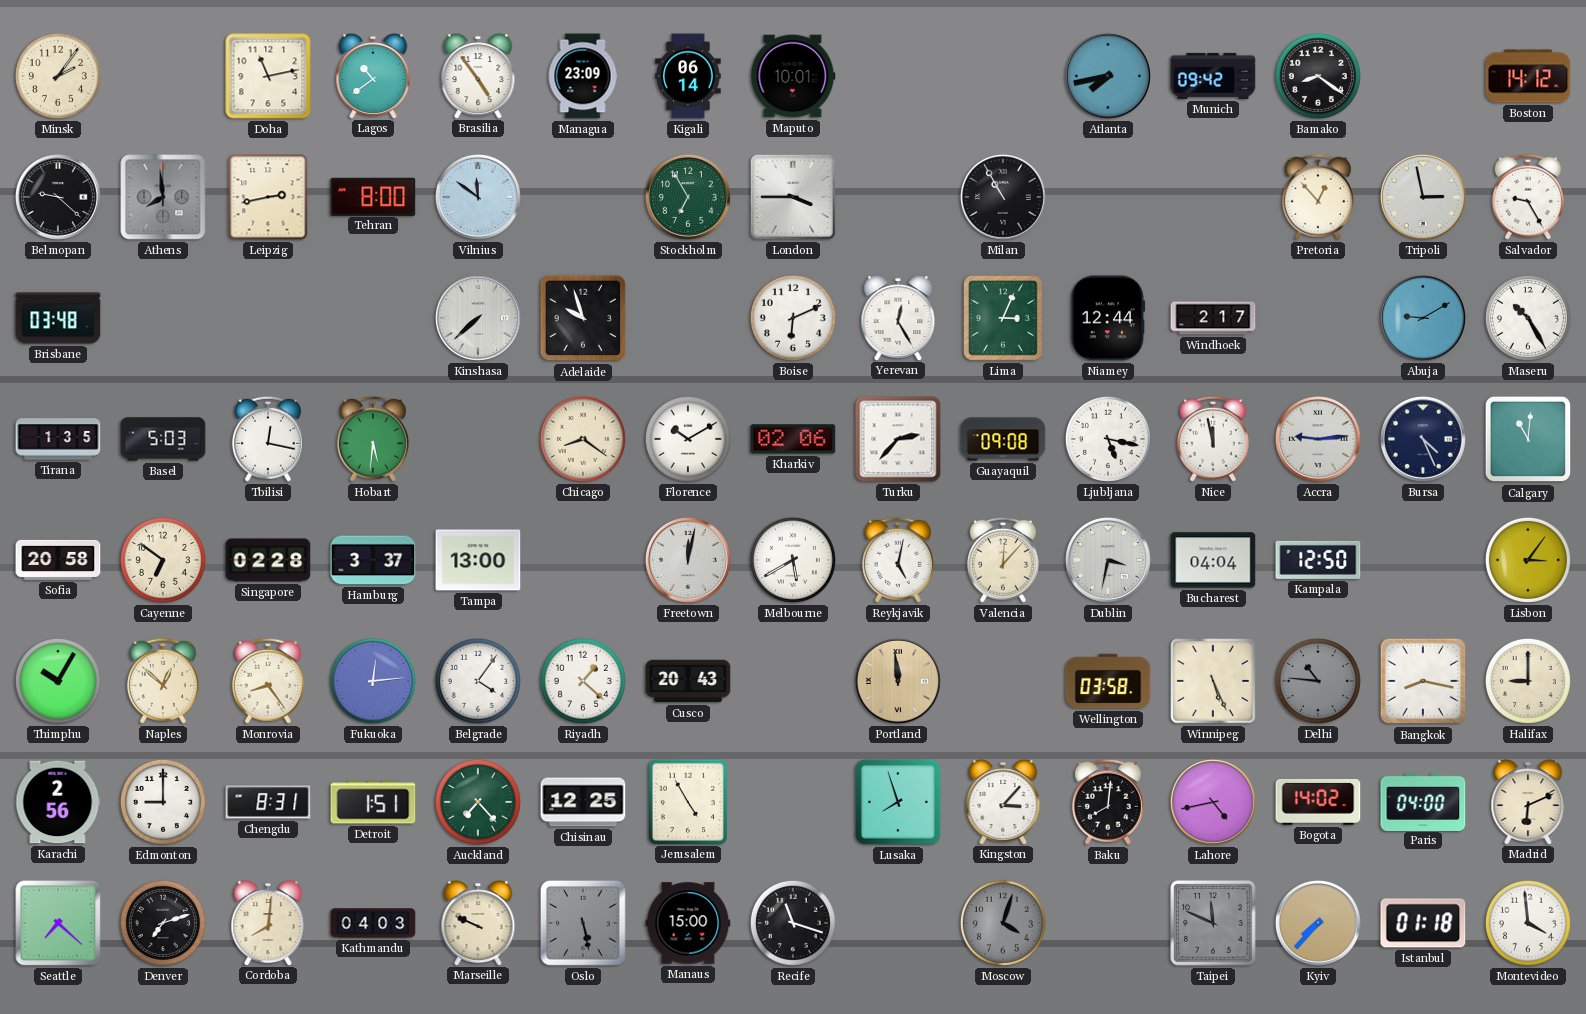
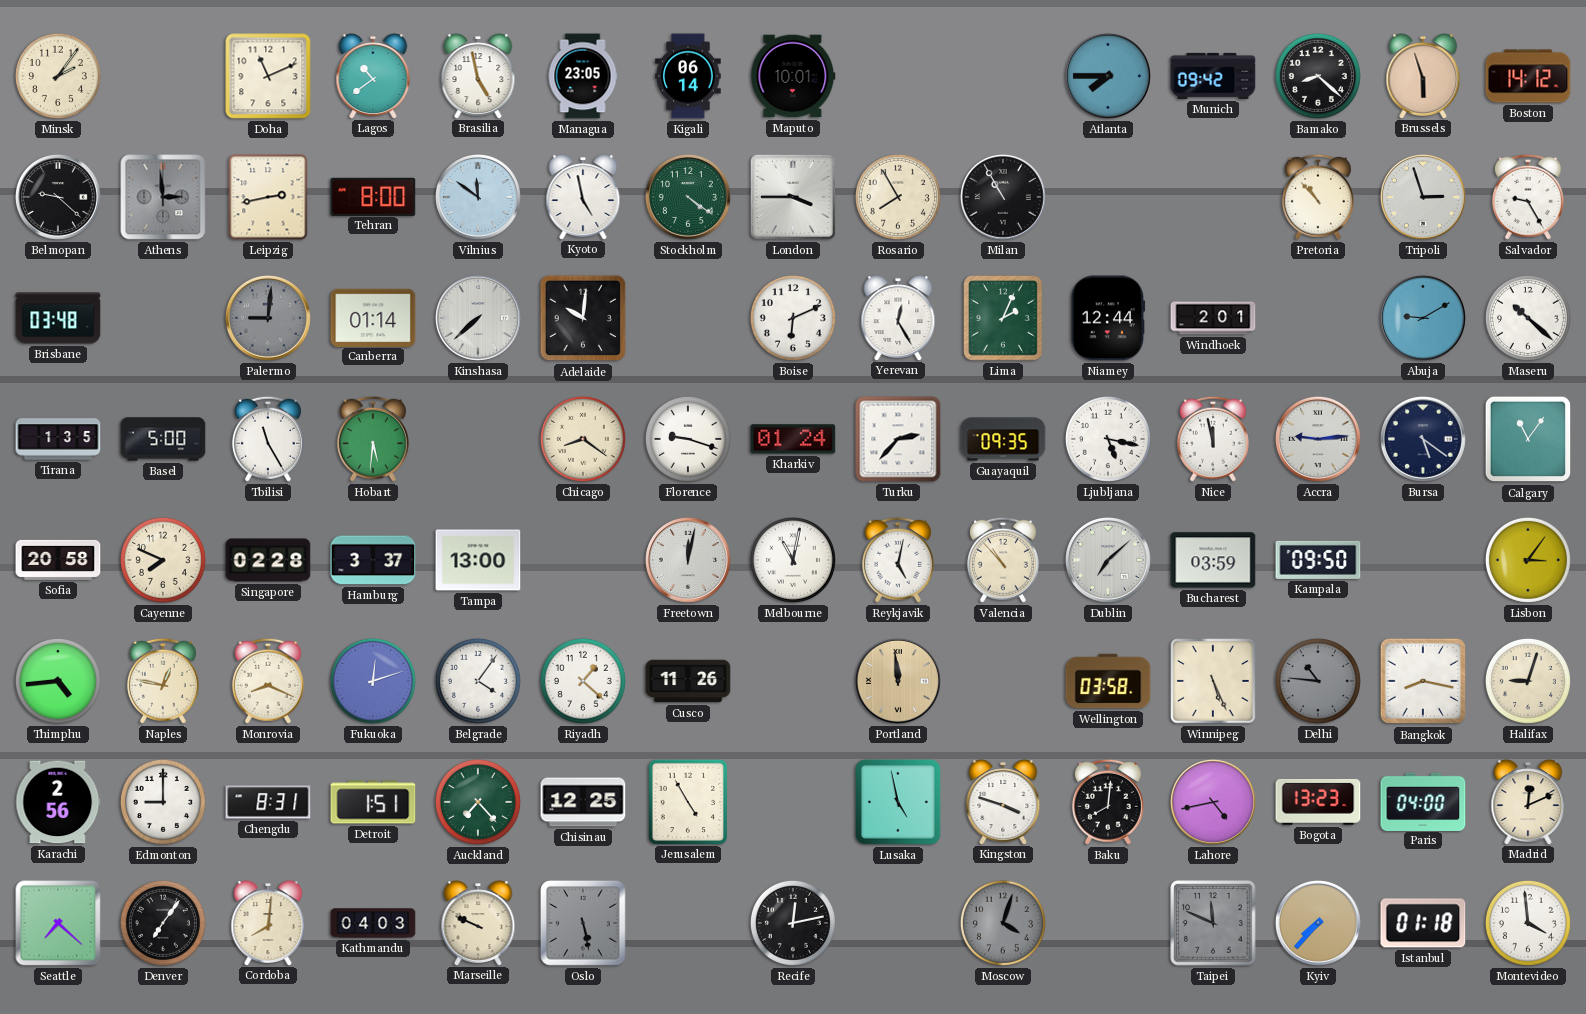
Doha: 11:13 -> 11:11 (268, 76)
Brasilia: 4:54 -> 4:58 (478, 76)
Managua: 23:09 -> 23:05 (583, 76)
Atlanta: 7:43 -> 7:45 (1108, 76)
Bamako: 8:21 -> 8:22 (1318, 76)
Brussels: none -> 5:57 (1423, 76)
Athens: 7:59 -> 2:59 (163, 197)
Kyoto: none -> 4:58 (583, 197)
Stockholm: 6:55 -> 4:21 (688, 197)
Rosario: none -> 7:55 (898, 197)
Pretoria: 12:53 -> 10:53 (1318, 197)
Tripoli: 2:58 -> 2:57 (1423, 197)
Palermo: none -> 9:01 (268, 318)
Canberra: none -> 01:14 (373, 317)
Adelaide: 9:57 -> 10:01 (583, 318)
Lima: 3:04 -> 2:04 (1004, 319)
Windhoek: 2:17 -> 2:01 (1213, 318)
Maseru: 10:25 -> 10:22 (1528, 318)
Basel: 5:03 -> 5:00 (163, 439)
Tbilisi: 12:17 -> 11:25 (268, 439)
Florence: 10:10 -> 9:18 (688, 439)
Kharkiv: 02:06 -> 01:24 (793, 439)
Guayaquil: 09:08 -> 09:35 (1003, 439)
Bursa: 4:26 -> 5:21 (1423, 439)
Calgary: 11:01 -> 11:06 (1528, 439)
Cayenne: 6:51 -> 7:49 (163, 560)
Melbourne: 5:40 -> 11:02 (793, 560)
Valencia: 12:07 -> 10:53 (1003, 560)
Dublin: 3:32 -> 7:08 (1108, 560)
Bucharest: 04:04 -> 03:59 (1213, 560)
Kampala: 12:50 -> 09:50 (1318, 560)
Thimphu: 10:05 -> 4:44 (58, 681)
Naples: 12:52 -> 12:47 (163, 681)
Monrovia: 8:24 -> 8:19 (268, 681)
Fukuoka: 12:14 -> 12:12 (373, 681)
Cusco: 20:43 -> 11:26 (688, 681)
Halifax: 9:00 -> 9:03 (1528, 681)
Lusaka: 7:57 -> 4:58 (898, 802)
Kingston: 3:07 -> 3:48 (1003, 802)
Bogota: 14:02 -> 13:23 (1318, 802)
Madrid: 6:11 -> 12:11 (1528, 802)
Denver: 7:12 -> 7:06 (163, 923)
Manaus: 15:00 -> none (688, 923)
Recife: 11:18 -> 12:13 (793, 923)
